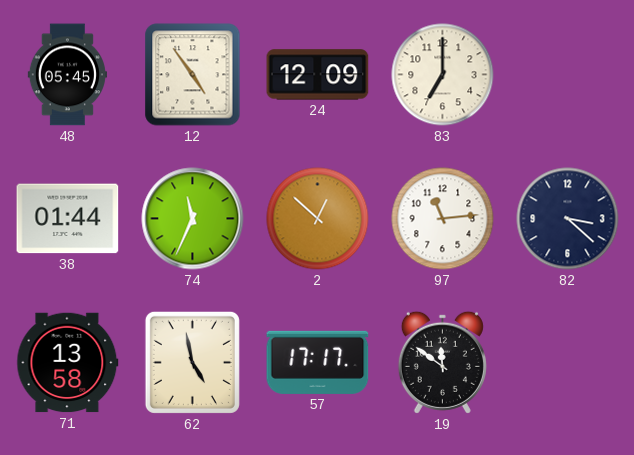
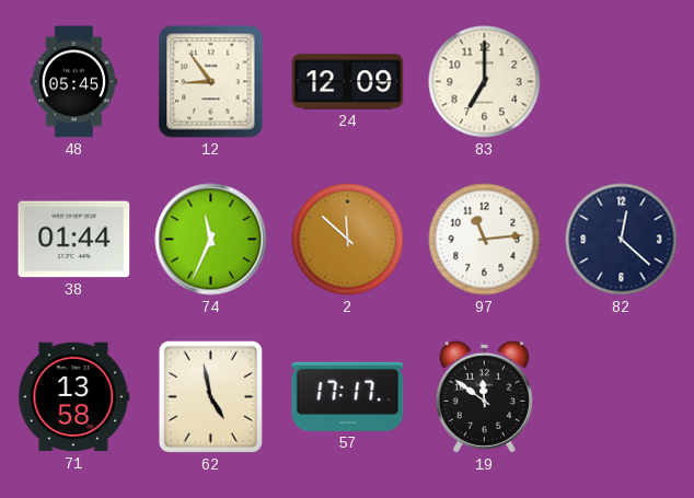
12: 4:54 -> 8:54 (211, 82)
2: 12:52 -> 11:52 (348, 240)
82: 3:22 -> 12:22 (622, 240)
